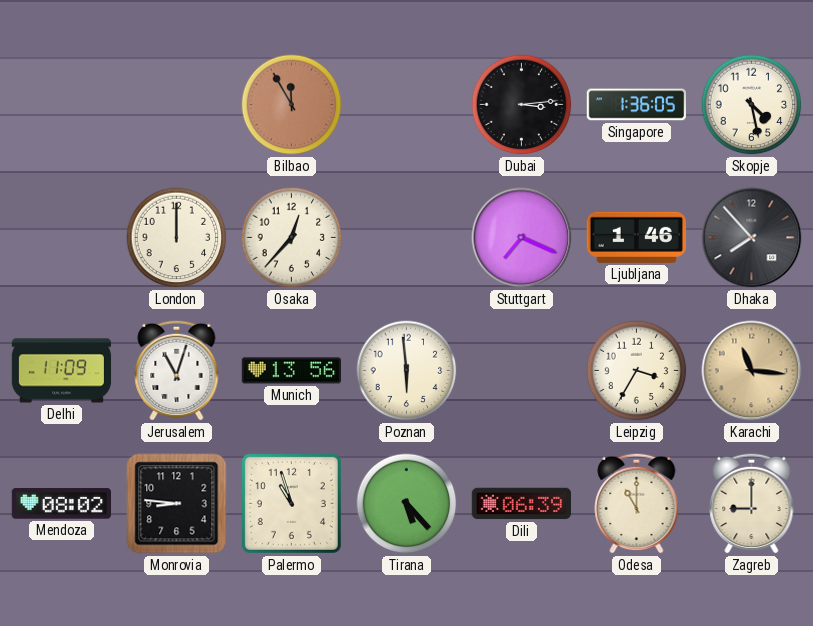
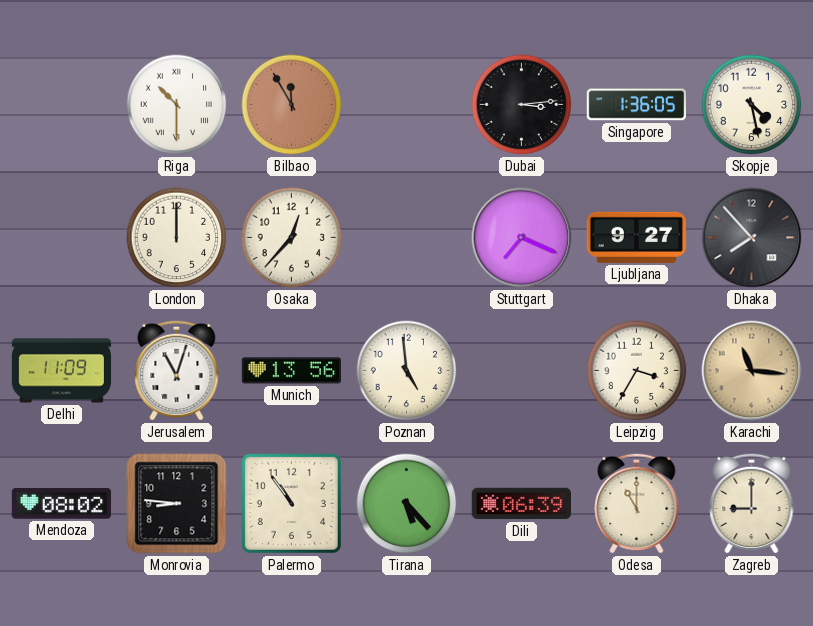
Riga: none -> 10:30 (177, 105)
Ljubljana: 1:46 -> 9:27 (636, 237)
Poznan: 5:59 -> 4:59 (407, 371)
Palermo: 10:57 -> 10:54 (291, 503)
